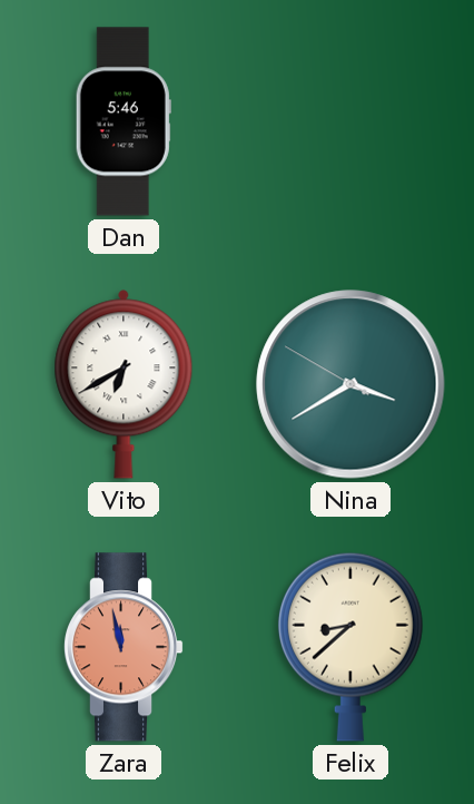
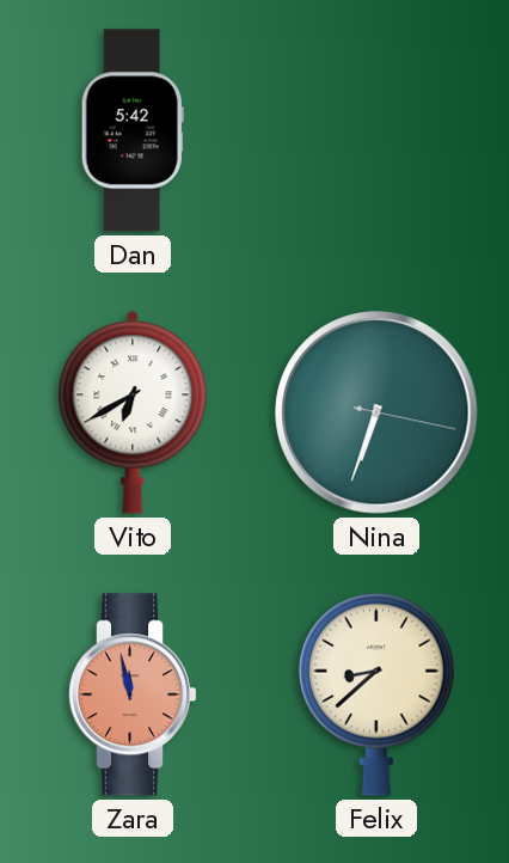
Dan: 5:46 -> 5:42 (133, 130)
Nina: 3:39 -> 6:33 (376, 412)
